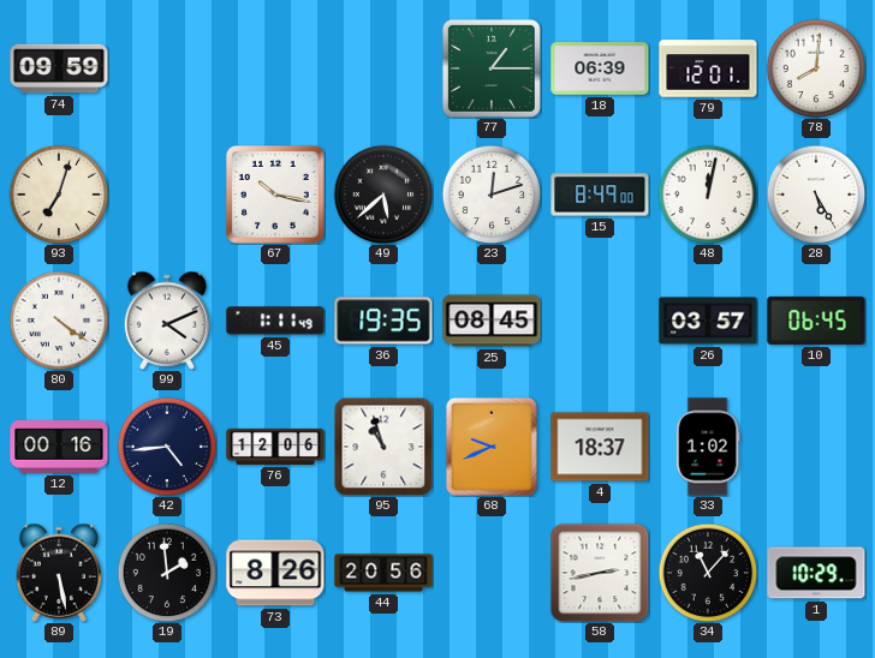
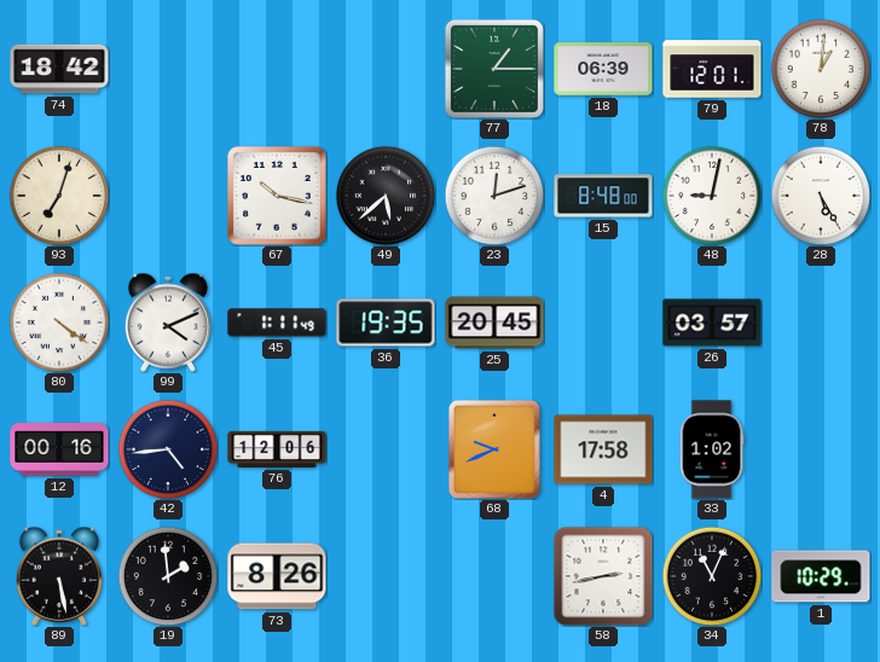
74: 09:59 -> 18:42 (59, 69)
78: 8:01 -> 1:01 (821, 69)
15: 8:49 -> 8:48 (603, 196)
48: 12:02 -> 9:02 (712, 196)
25: 08:45 -> 20:45 (494, 323)
10: 06:45 -> none (816, 321)
95: 10:57 -> none (383, 447)
4: 18:37 -> 17:58 (603, 449)
44: 20:56 -> none (383, 573)
34: 11:07 -> 11:04 (712, 576)
